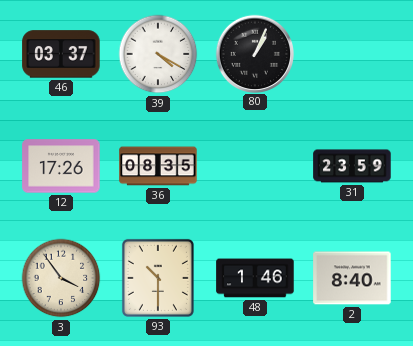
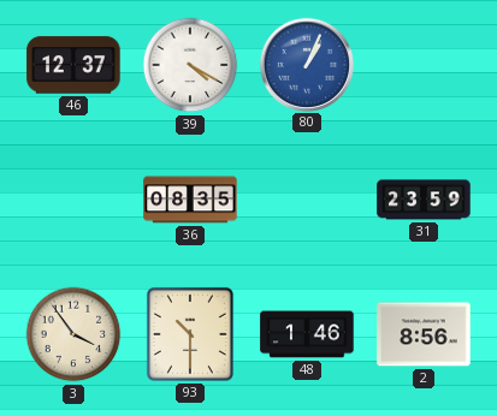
46: 03:37 -> 12:37 (73, 65)
80 dial: black -> blue (306, 64)
12: 17:26 -> none (61, 166)
2: 8:40 -> 8:56 (424, 334)
